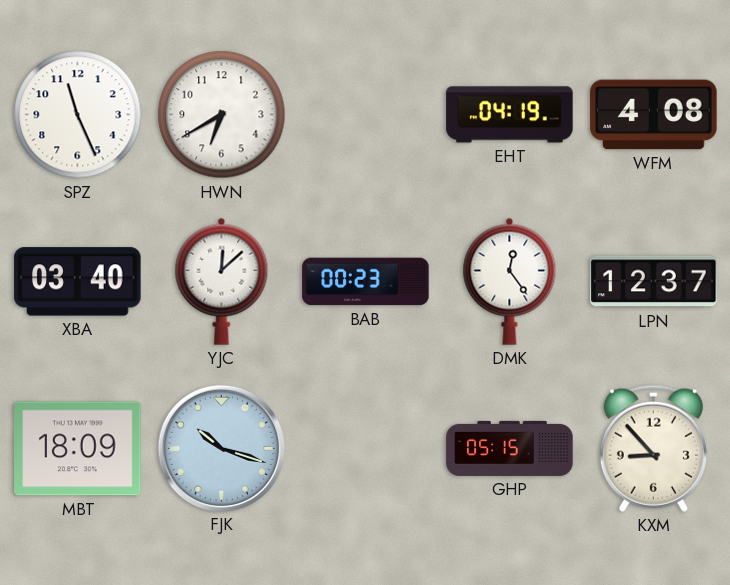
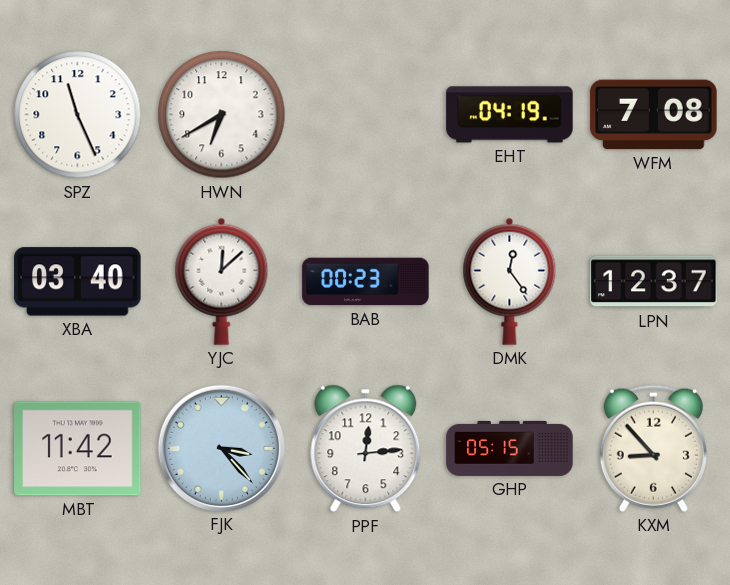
WFM: 4:08 -> 7:08 (654, 115)
MBT: 18:09 -> 11:42 (78, 449)
FJK: 10:18 -> 3:23 (221, 448)
PPF: none -> 12:14 (366, 449)
